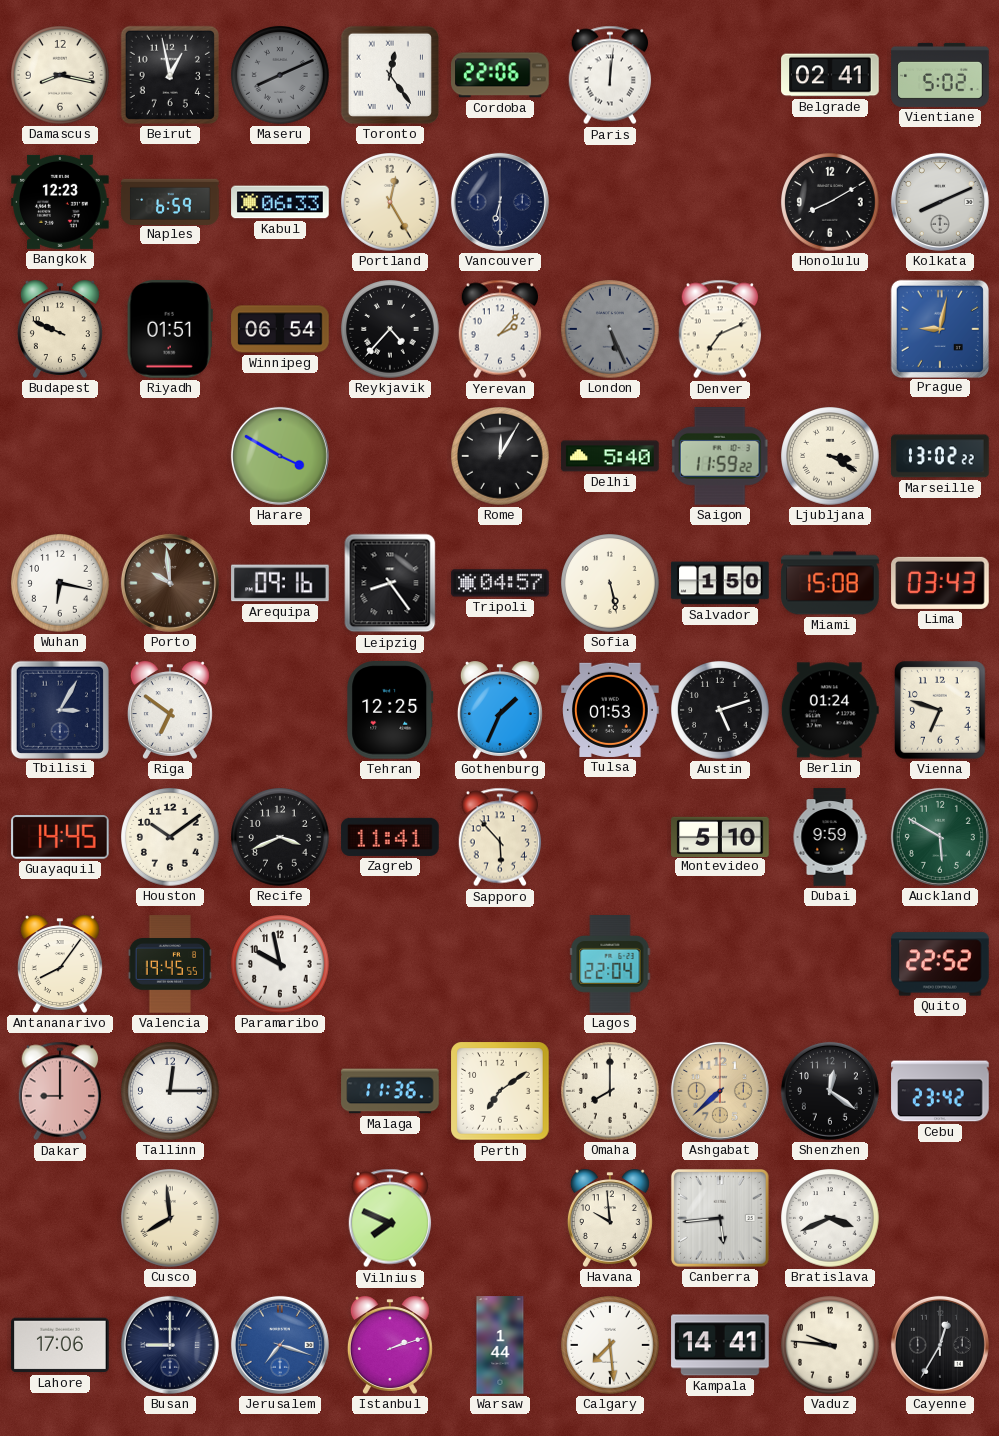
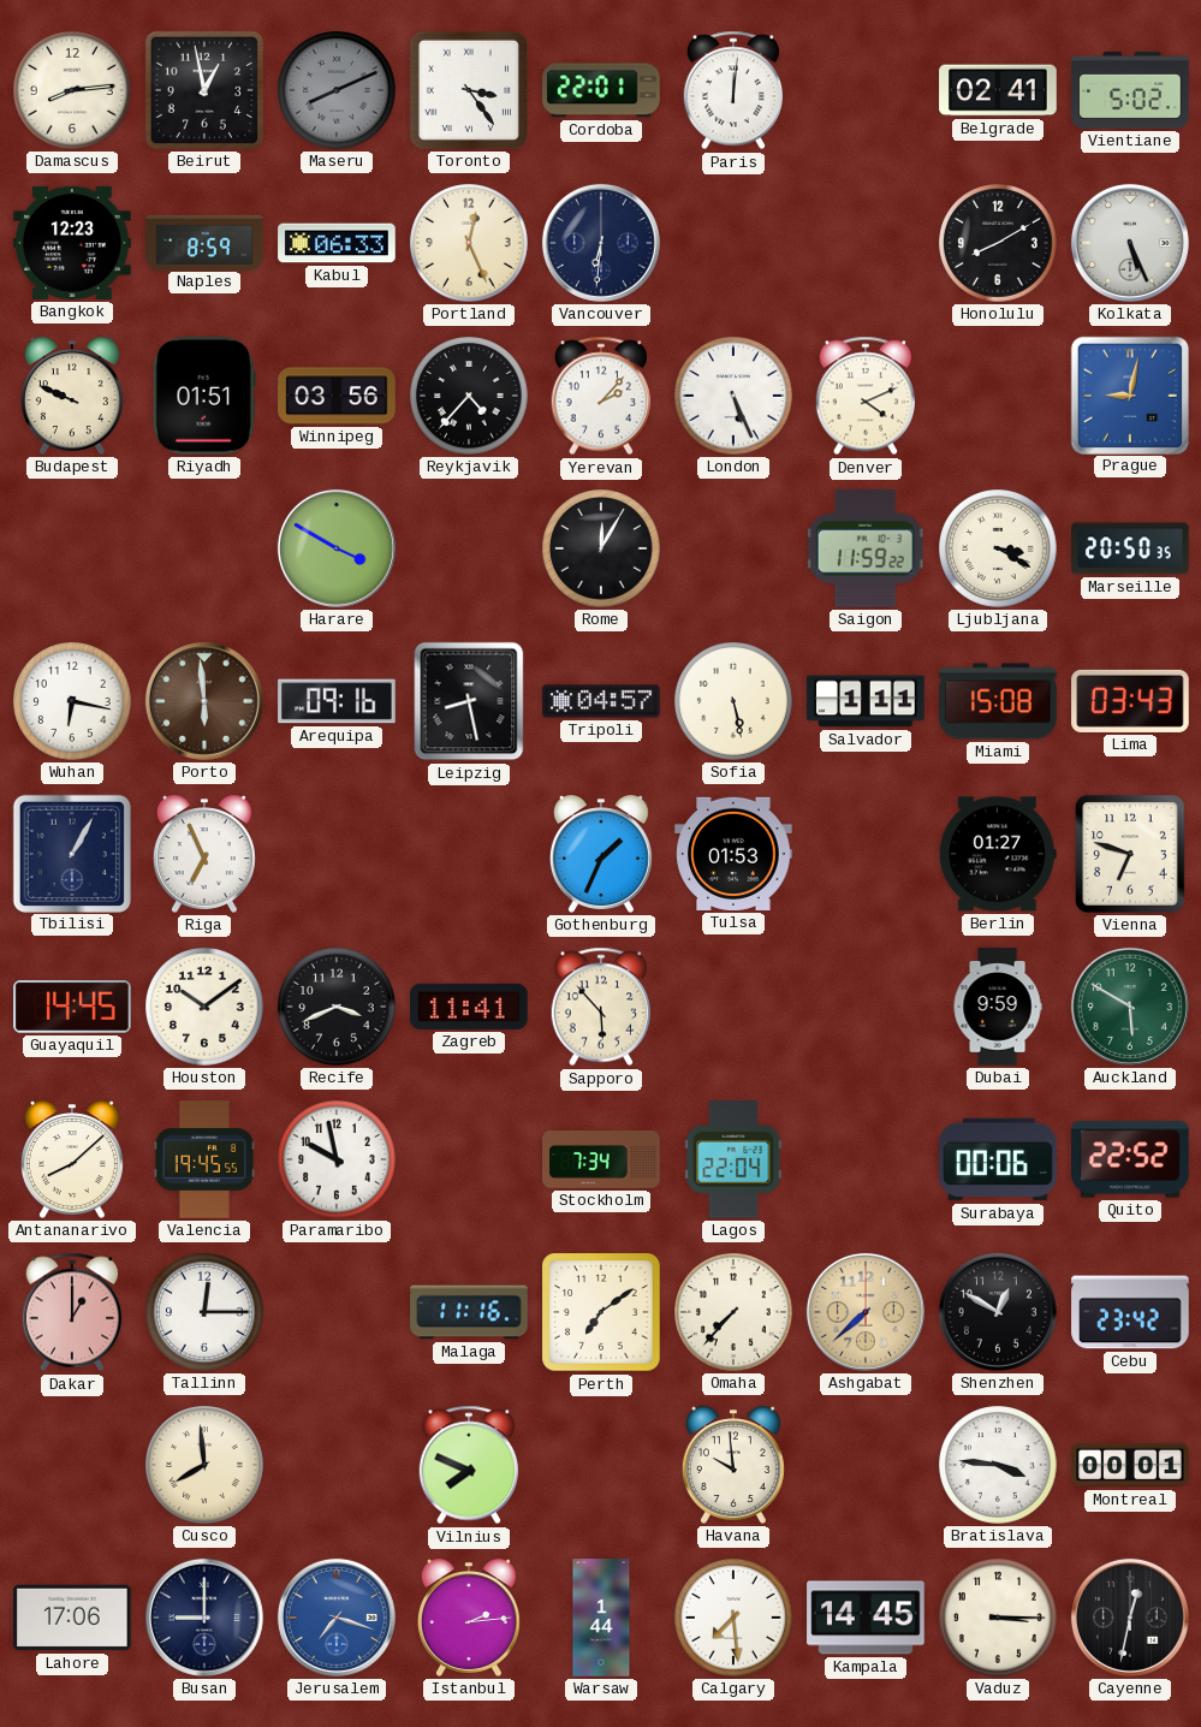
Damascus: 8:17 -> 8:14 (73, 91)
Toronto: 12:24 -> 3:24 (469, 90)
Cordoba: 22:06 -> 22:01 (601, 90)
Naples: 6:59 -> 8:59 (204, 242)
Portland: 12:25 -> 12:26 (470, 244)
Vancouver: 6:30 -> 6:31 (601, 243)
Kolkata: 8:11 -> 5:26 (1130, 243)
Winnipeg: 06:54 -> 03:56 (337, 396)
London dial: grey -> white (735, 397)
Denver: 7:11 -> 4:11 (866, 396)
Delhi: 5:40 -> none (610, 456)
Marseille: 13:02 -> 20:50 (1130, 548)
Porto: 9:59 -> 5:59 (204, 701)
Leipzig: 8:24 -> 8:28 (469, 701)
Salvador: 1:50 -> 1:11 (866, 701)
Tbilisi: 3:05 -> 1:05 (71, 853)
Riga: 6:51 -> 6:56 (204, 854)
Tehran: 12:25 -> none (390, 711)
Austin: 5:12 -> none (721, 711)
Berlin: 01:24 -> 01:27 (998, 854)
Montevideo: 5:10 -> none (720, 836)
Antananarivo: 8:06 -> 8:08 (72, 1159)
Stockholm: none -> 7:34 (601, 1161)
Surabaya: none -> 00:06 (998, 1159)
Dakar: 9:00 -> 1:00 (72, 1312)
Malaga: 11:36 -> 11:16 (469, 1312)
Omaha: 8:00 -> 7:37 (735, 1313)
Shenzhen: 12:21 -> 12:50 (998, 1312)
Canberra: 5:44 -> none (720, 1218)
Bratislava: 3:41 -> 3:46 (999, 1466)
Montreal: none -> 00:01 (1130, 1465)
Istanbul: 2:12 -> 2:14 (469, 1618)
Kampala: 14:41 -> 14:45 (866, 1618)
Vaduz: 9:46 -> 3:15 (999, 1619)
Cayenne: 12:35 -> 12:32 (1130, 1618)
